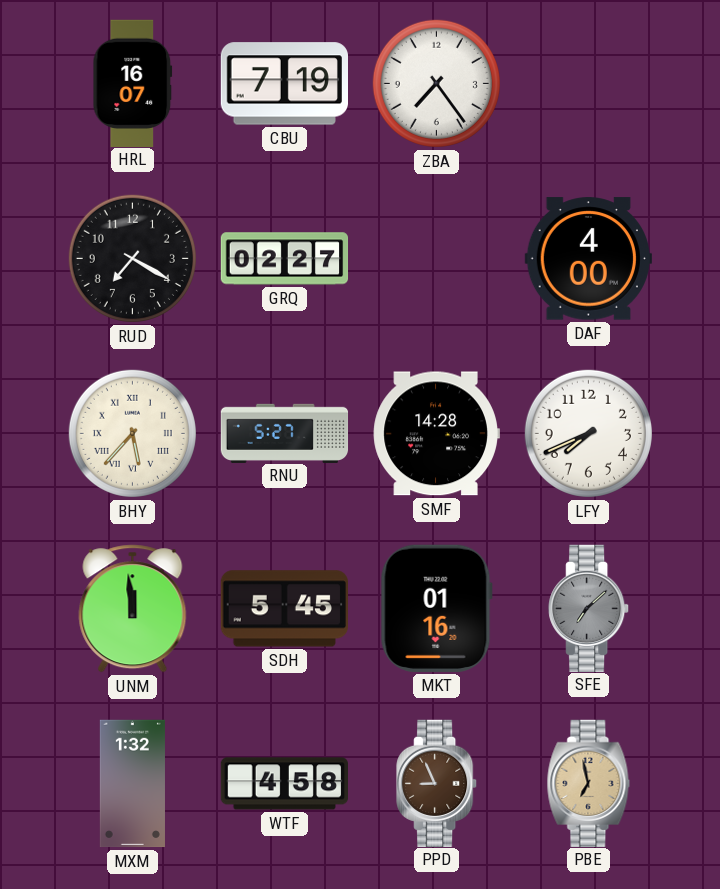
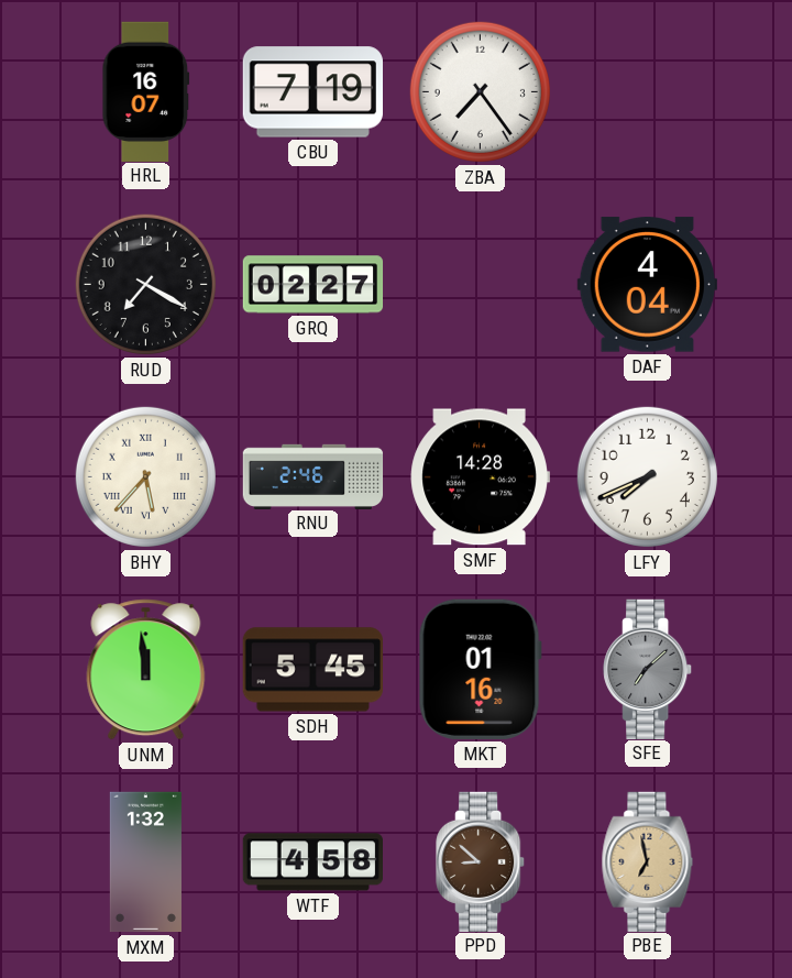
DAF: 4:00 -> 4:04 (647, 285)
RNU: 5:27 -> 2:46 (313, 476)
PPD: 8:56 -> 8:52 (481, 861)
